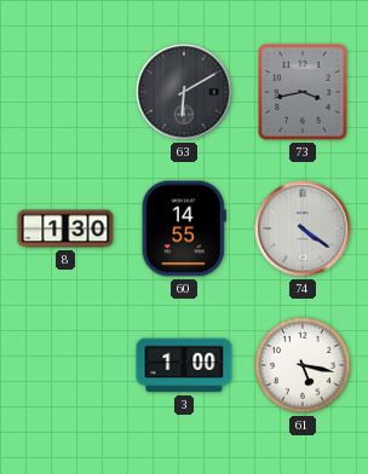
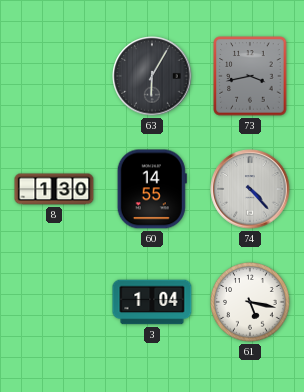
63: 6:10 -> 6:05 (152, 76)
74: 4:21 -> 4:23 (250, 189)
3: 1:00 -> 1:04 (152, 302)
